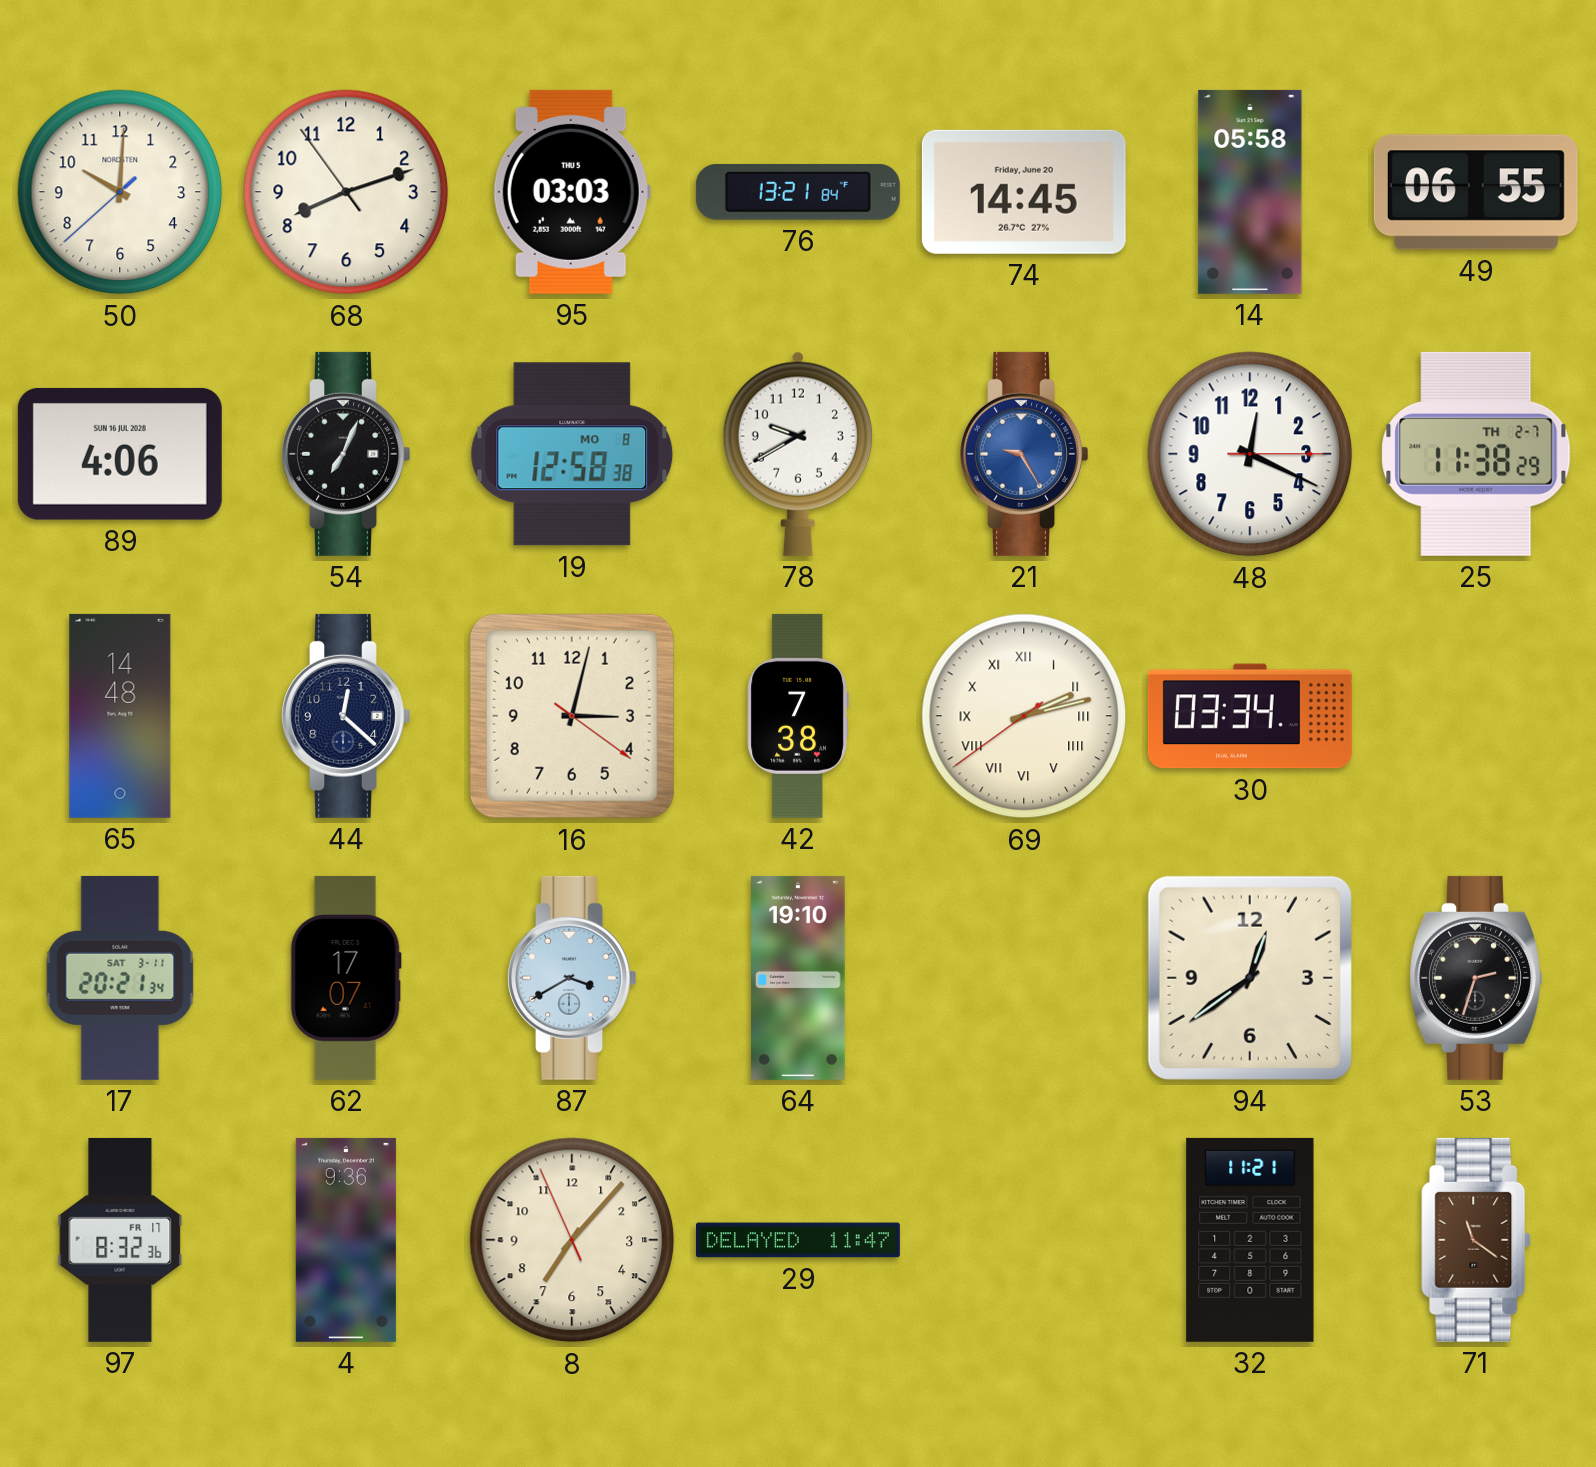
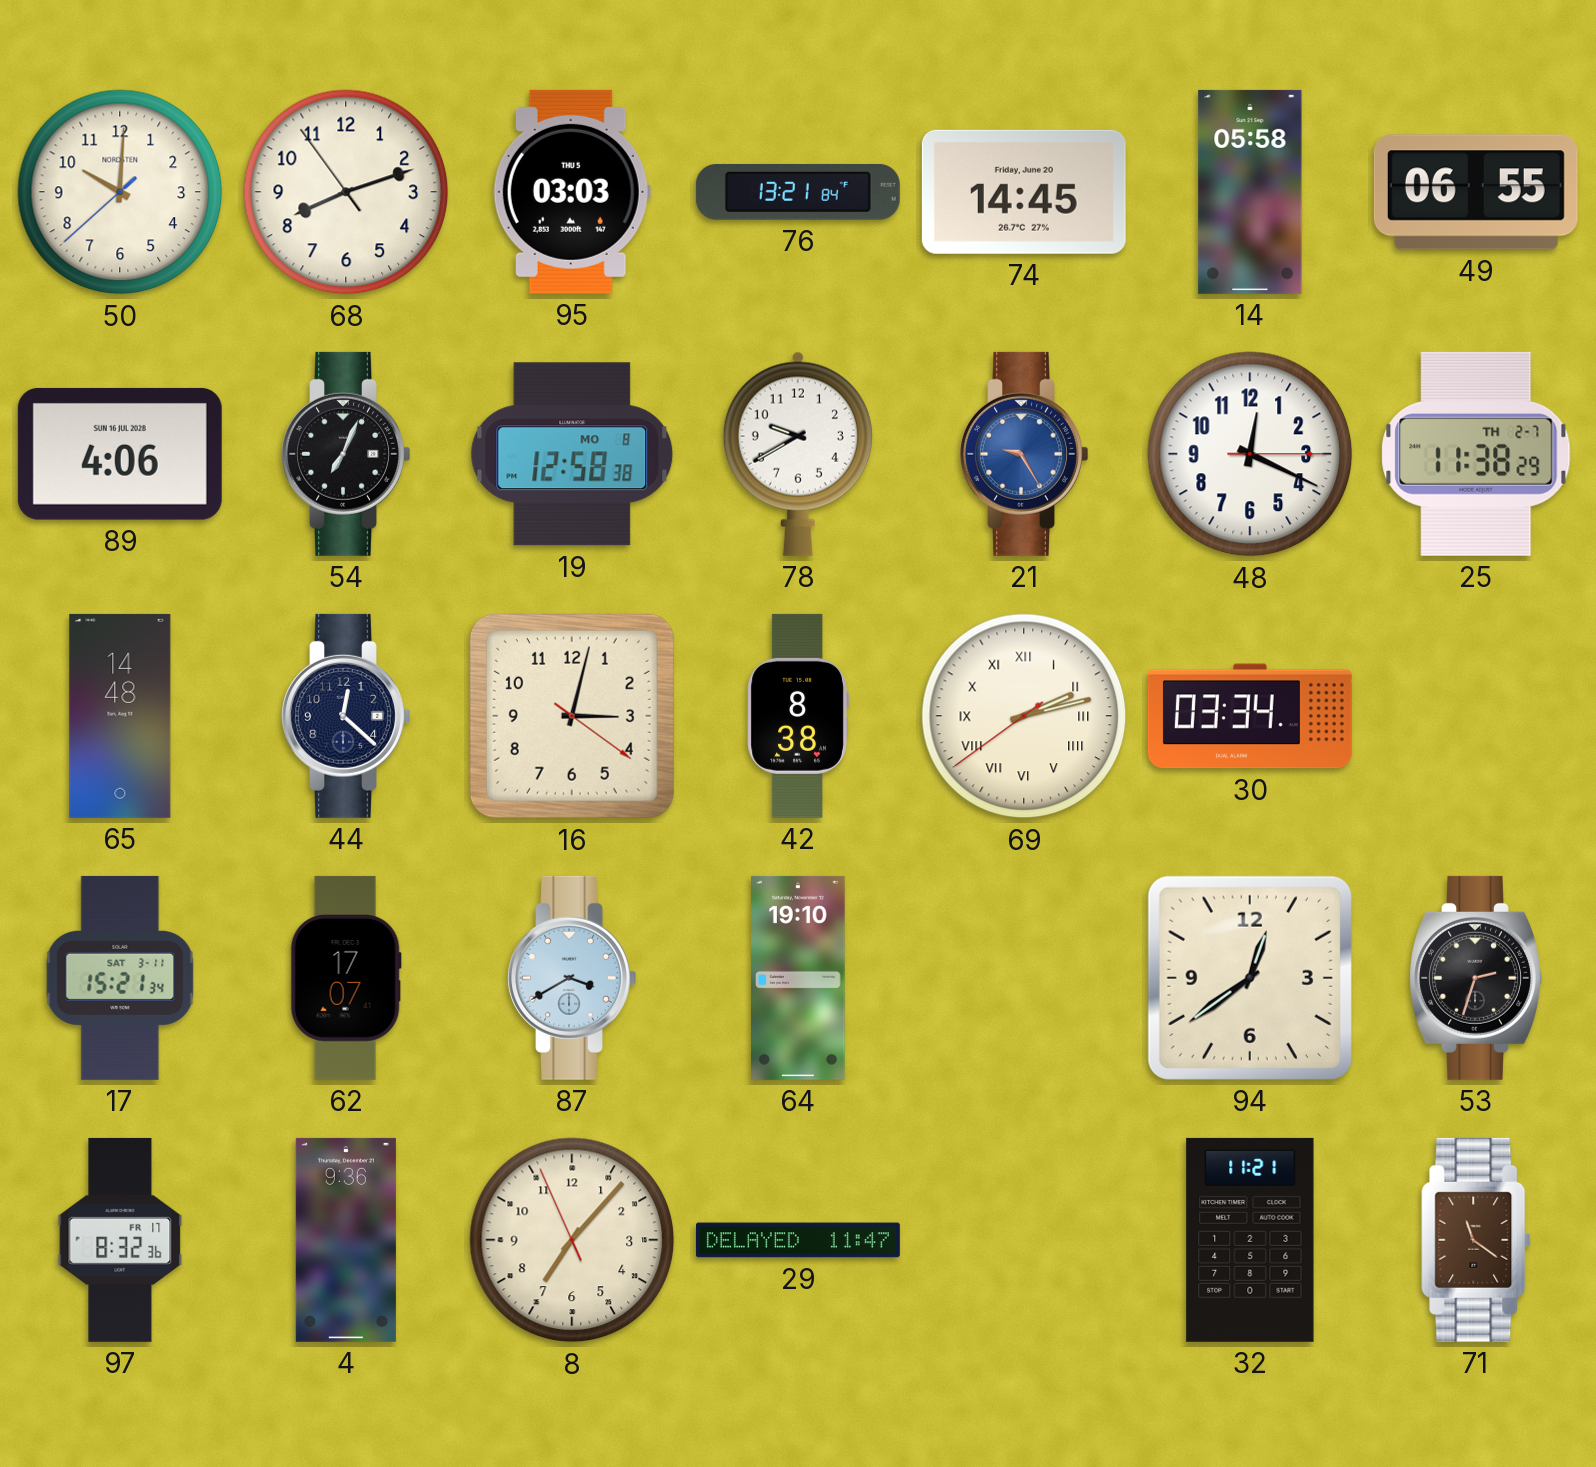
42: 7:38 -> 8:38 (798, 716)
17: 20:21 -> 15:21 (120, 978)
